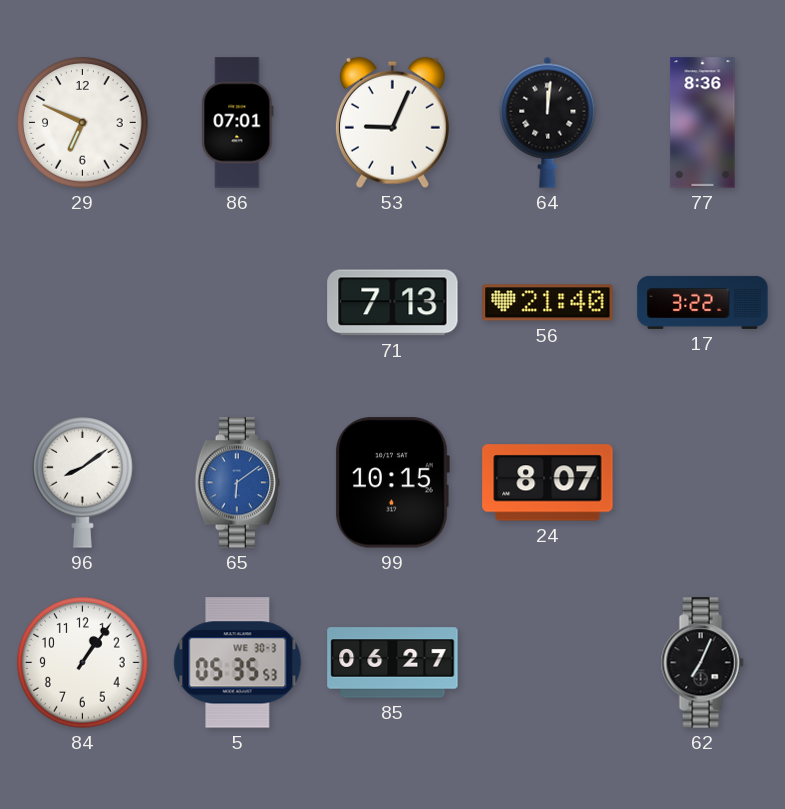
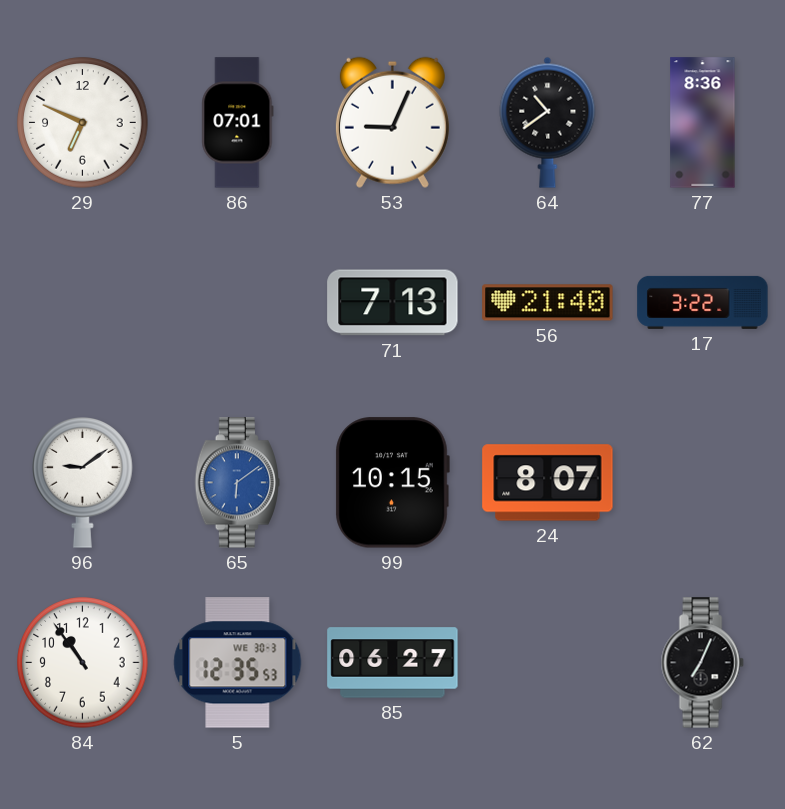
64: 12:01 -> 10:39 (548, 122)
96: 8:09 -> 9:09 (83, 483)
84: 1:06 -> 10:54 (83, 663)
5: 05:35 -> 12:35 (238, 663)
